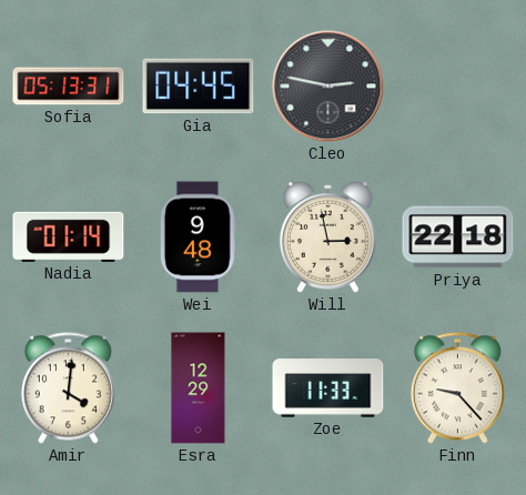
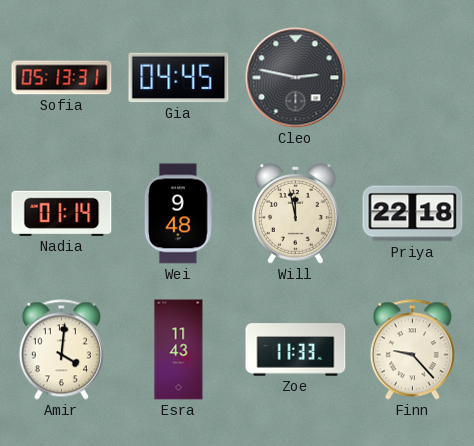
Will: 2:58 -> 11:58 (295, 214)
Esra: 12:29 -> 11:43 (179, 350)
